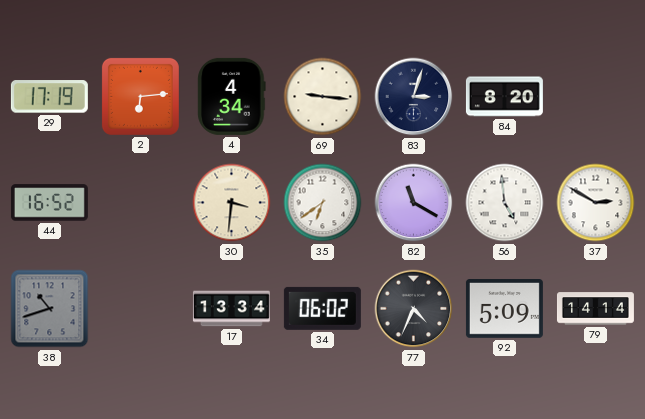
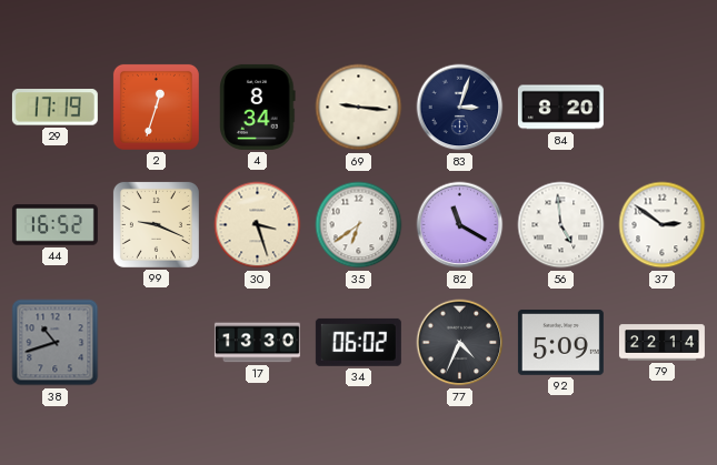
2: 6:14 -> 12:33 (156, 107)
4: 4:34 -> 8:34 (258, 107)
99: none -> 9:19 (156, 224)
30: 3:31 -> 3:27 (258, 225)
37: 2:50 -> 2:51 (663, 225)
17: 13:34 -> 13:30 (257, 343)
79: 14:14 -> 22:14 (661, 343)
